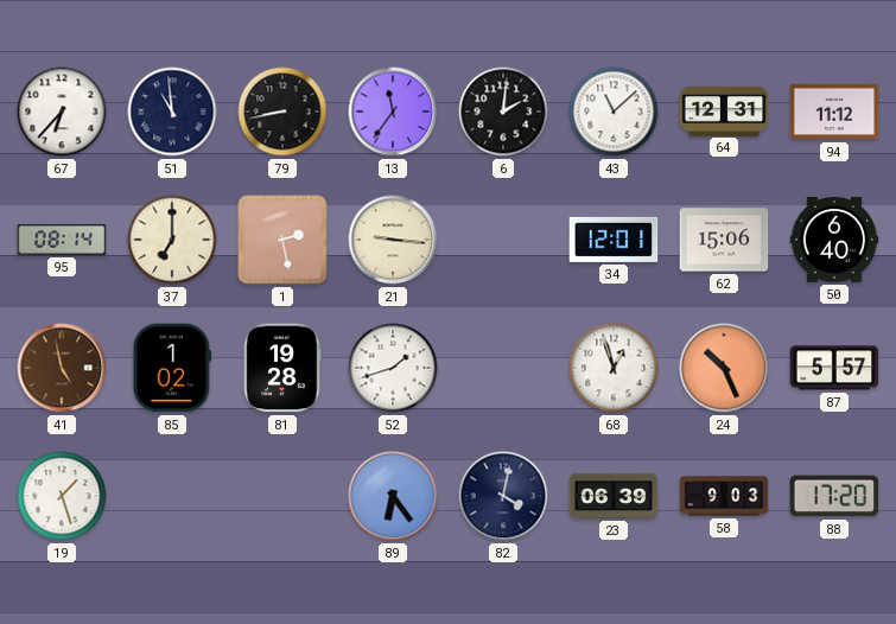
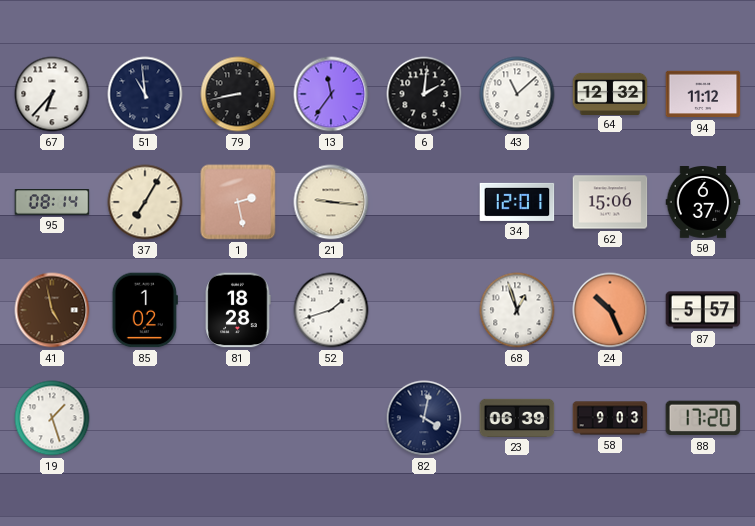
64: 12:31 -> 12:32 (610, 93)
37: 7:00 -> 7:05 (145, 202)
50: 6:40 -> 6:37 (703, 202)
81: 19:28 -> 18:28 (238, 310)
89: 6:24 -> none (393, 496)
